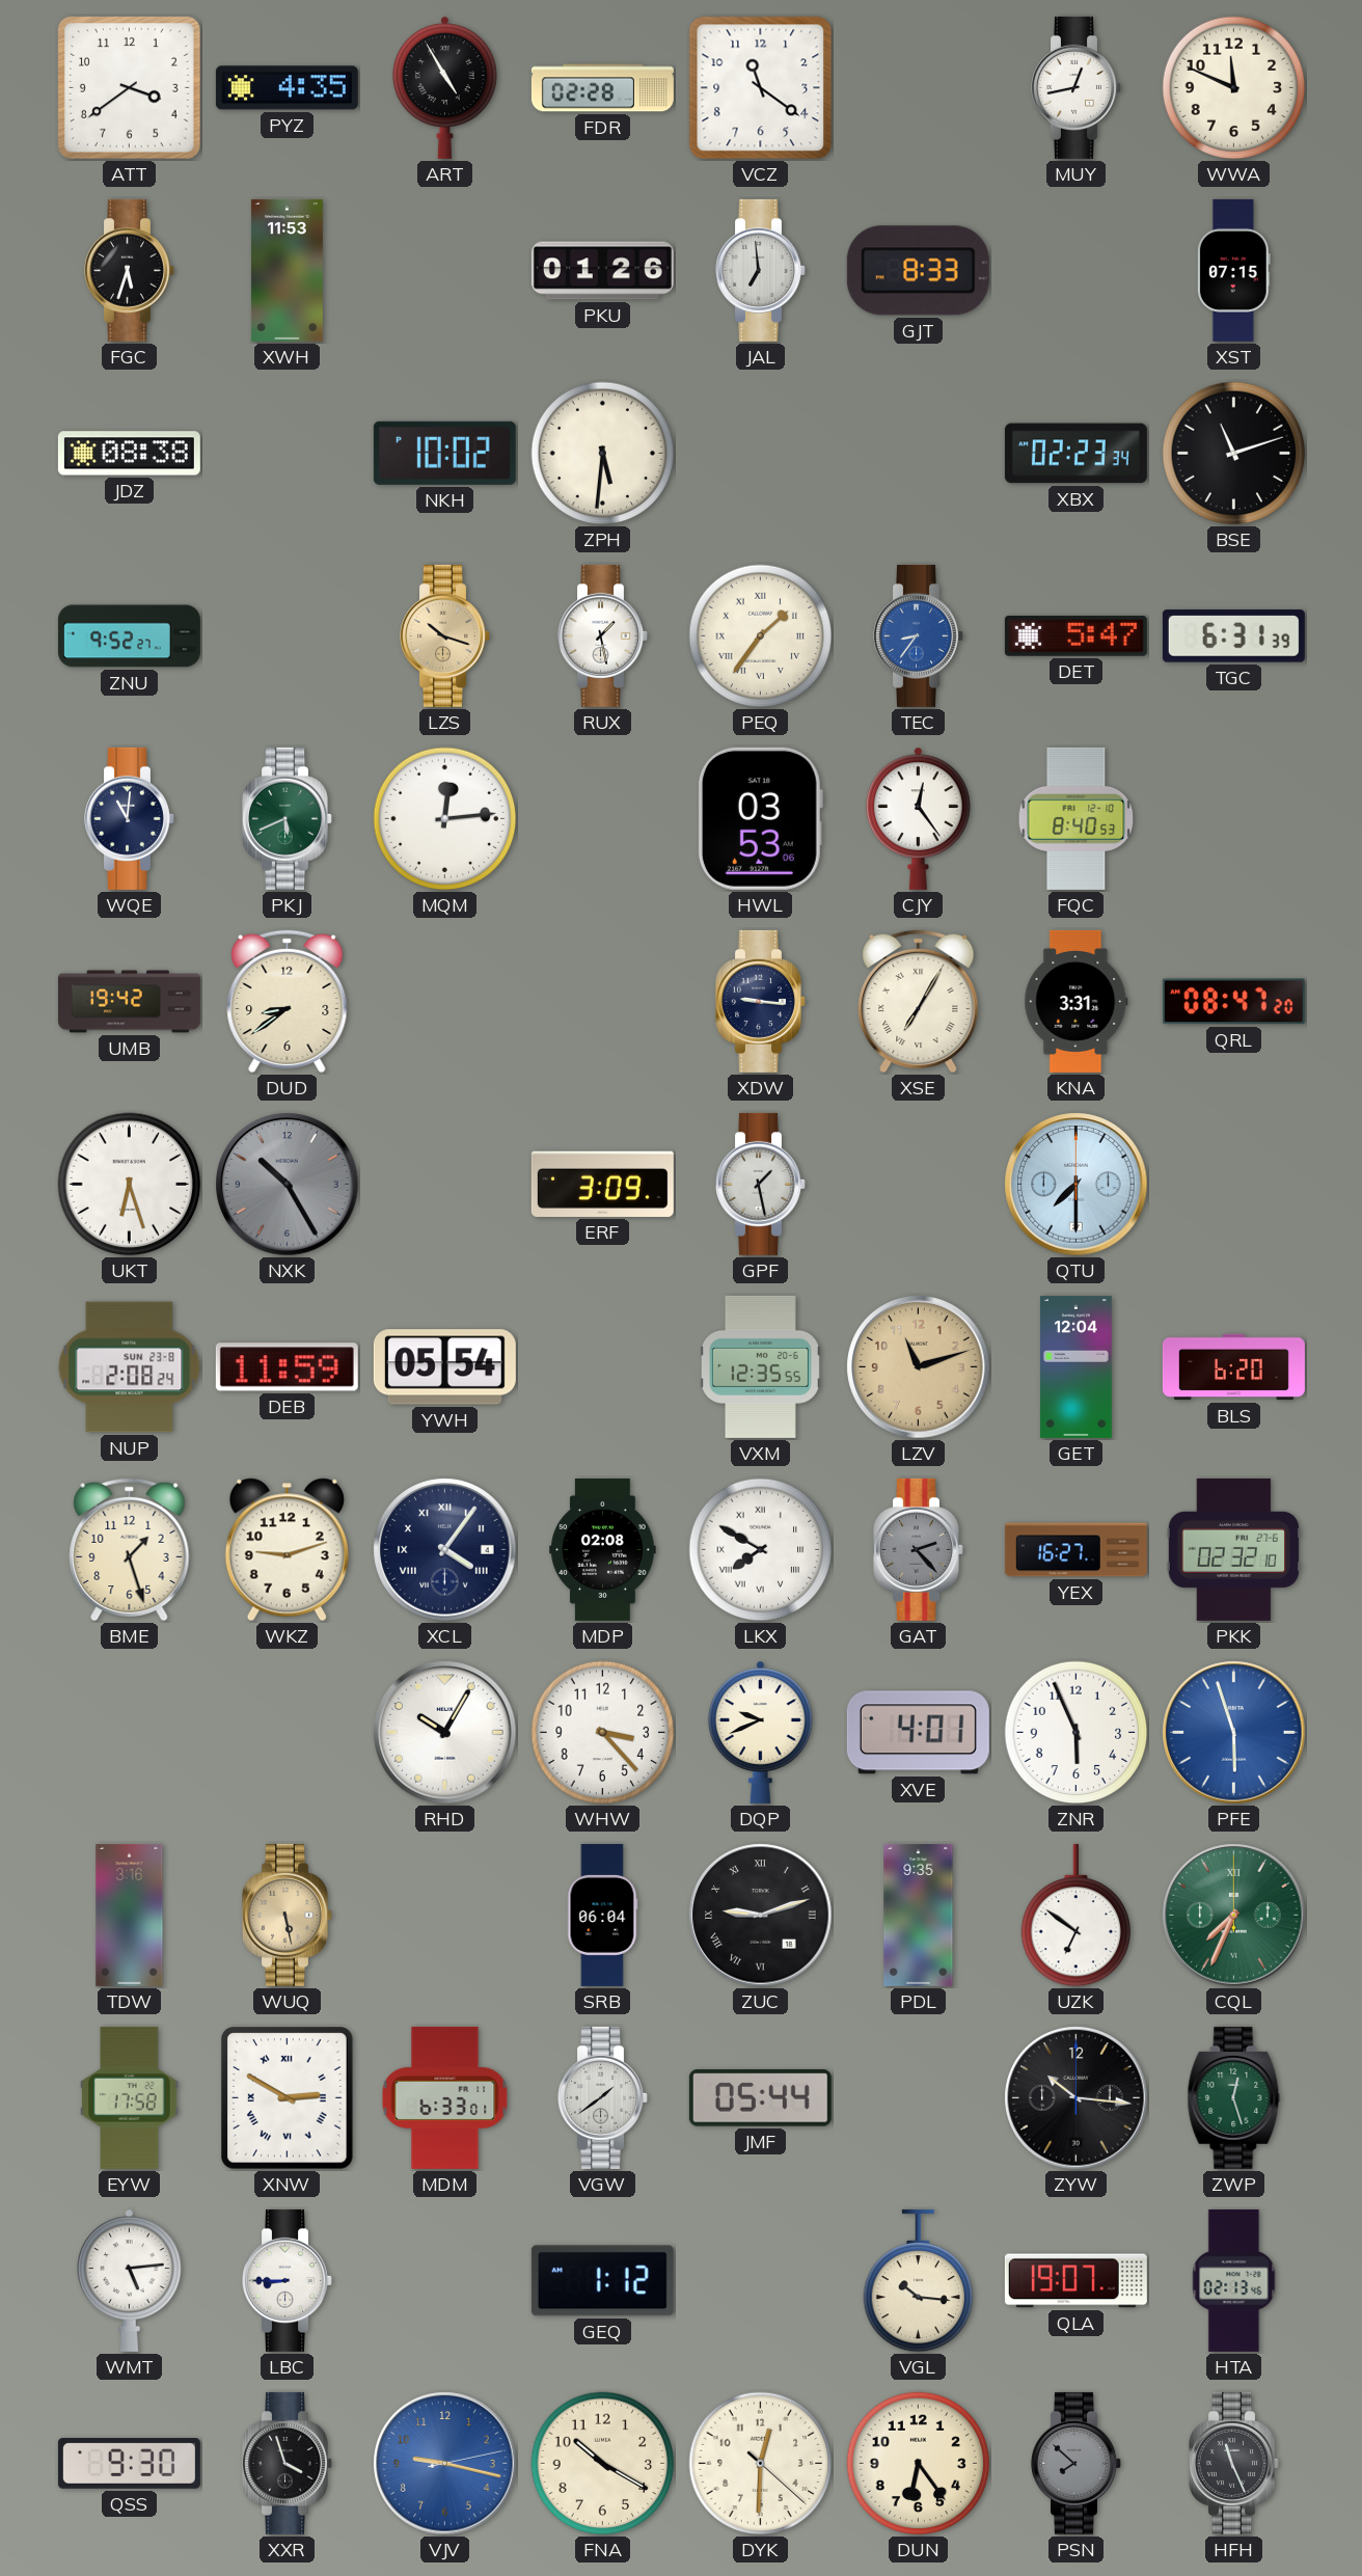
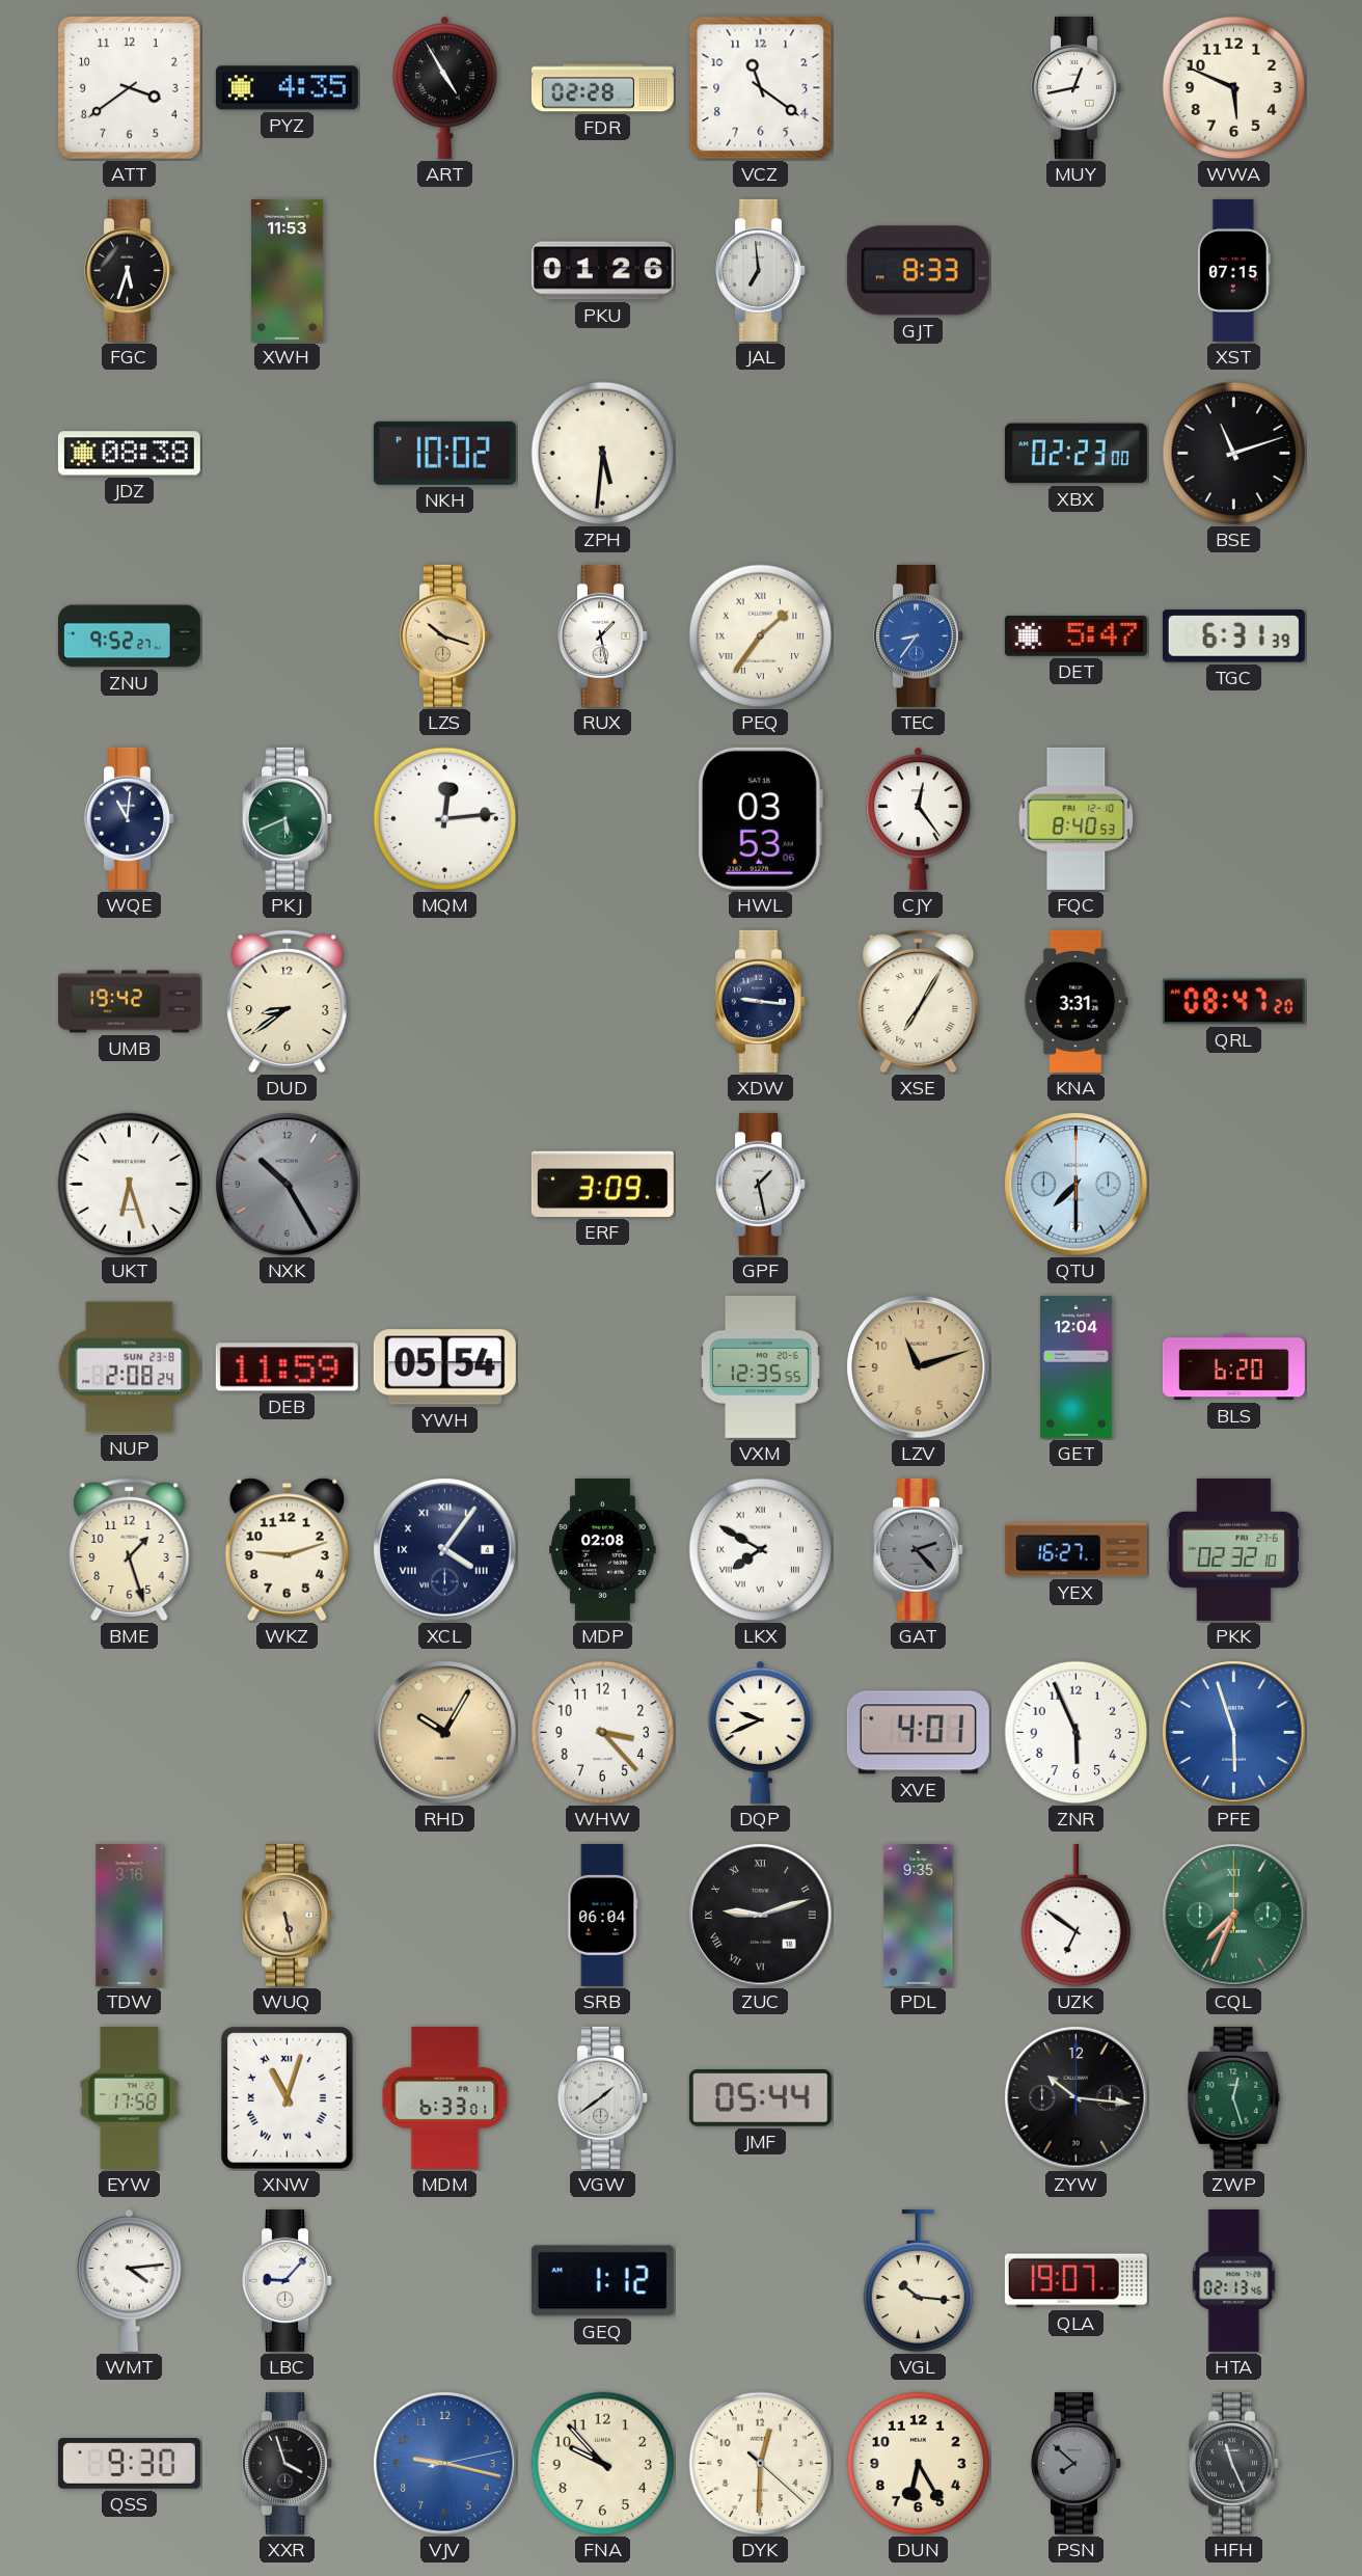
WWA: 11:49 -> 5:49 (1234, 88)
XBX: 02:23:34 -> 02:23:00 (1075, 454)
RHD dial: white -> champagne (445, 1733)
XNW: 2:50 -> 11:03 (288, 2098)
WMT: 5:14 -> 4:14 (130, 2280)
LBC: 8:45 -> 9:07 (288, 2280)
FNA: 10:20 -> 9:53 (603, 2464)
DUN: 6:24 -> 6:25 (919, 2464)
